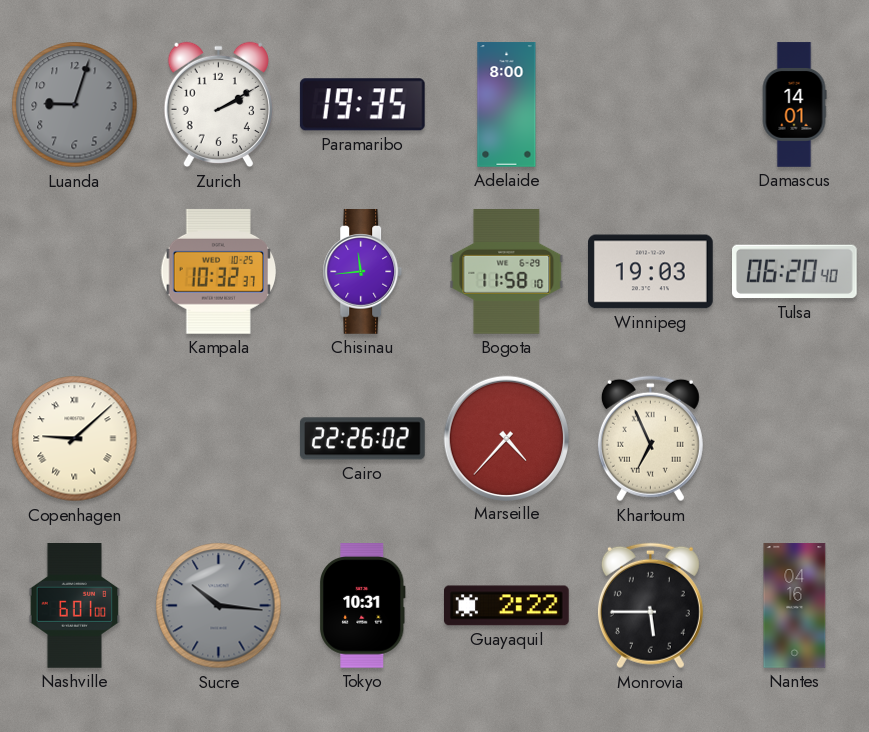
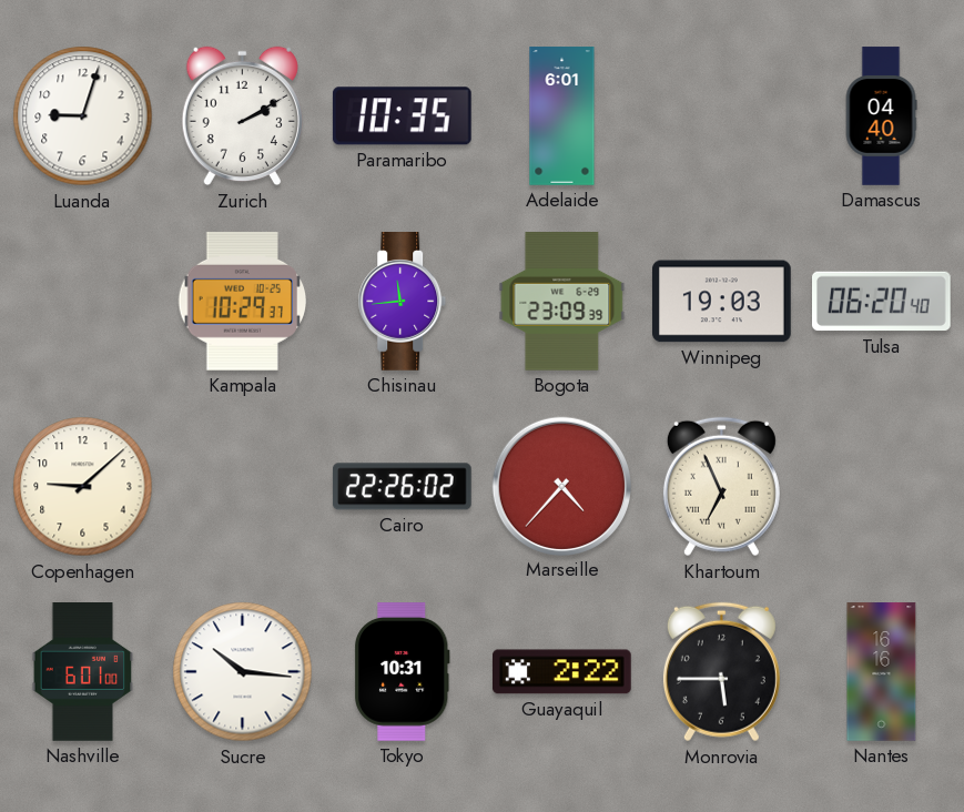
Luanda dial: grey -> white (83, 116)
Paramaribo: 19:35 -> 10:35 (402, 116)
Adelaide: 8:00 -> 6:01 (562, 116)
Damascus: 14:01 -> 04:40 (881, 116)
Kampala: 10:32 -> 10:29 (243, 302)
Bogota: 11:58 -> 23:09 (562, 302)
Copenhagen numerals: Roman -> Arabic (83, 487)
Sucre dial: grey -> white (243, 672)
Nantes: 04:16 -> 16:16 (882, 672)
